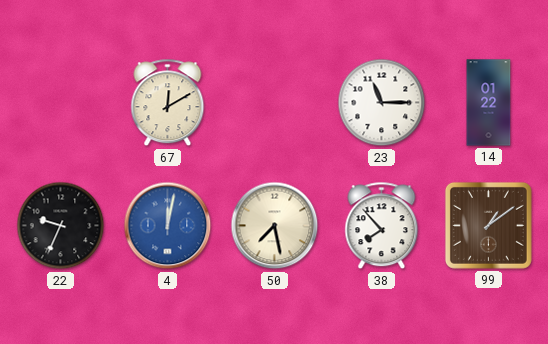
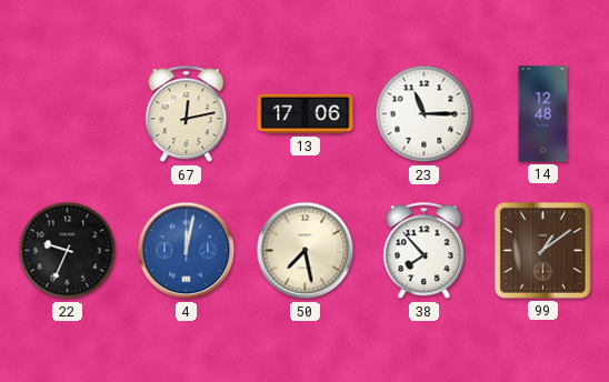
67: 12:10 -> 12:13 (187, 114)
13: none -> 17:06 (306, 114)
14: 01:22 -> 12:48 (543, 114)
